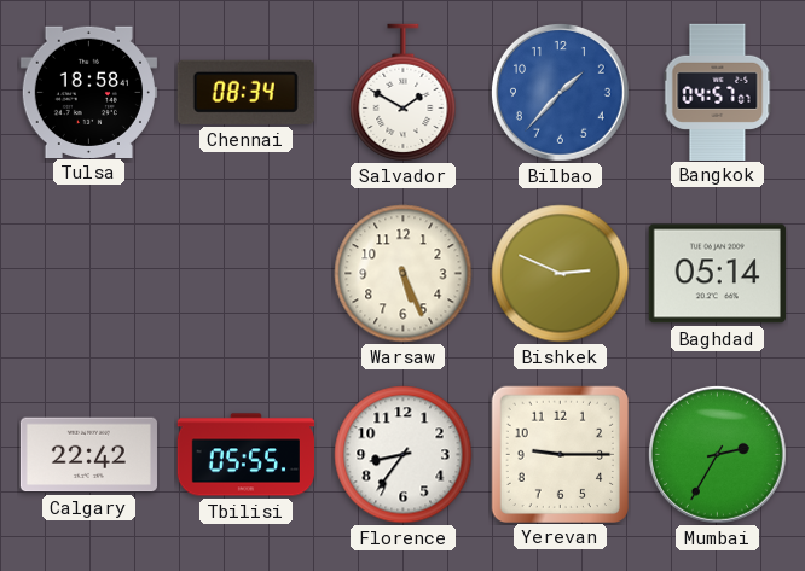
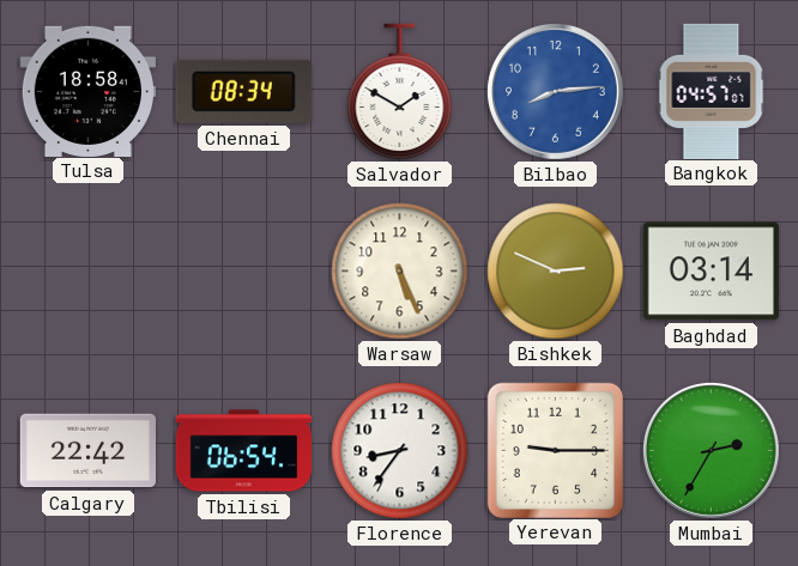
Bilbao: 1:37 -> 8:14 (555, 91)
Baghdad: 05:14 -> 03:14 (711, 272)
Tbilisi: 05:55 -> 06:54 (243, 451)
